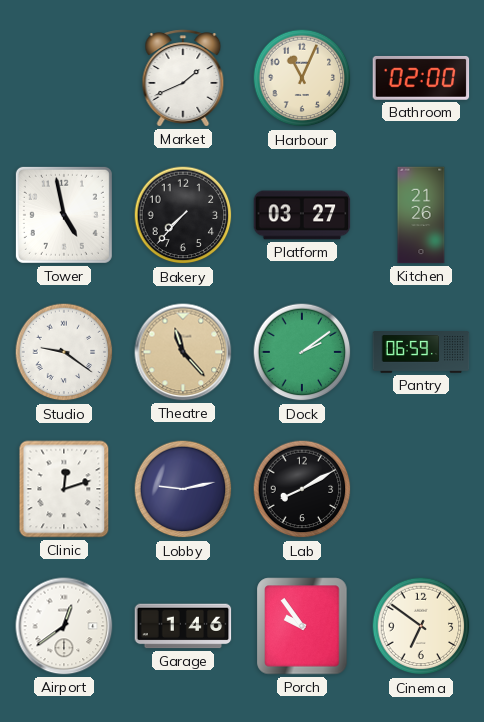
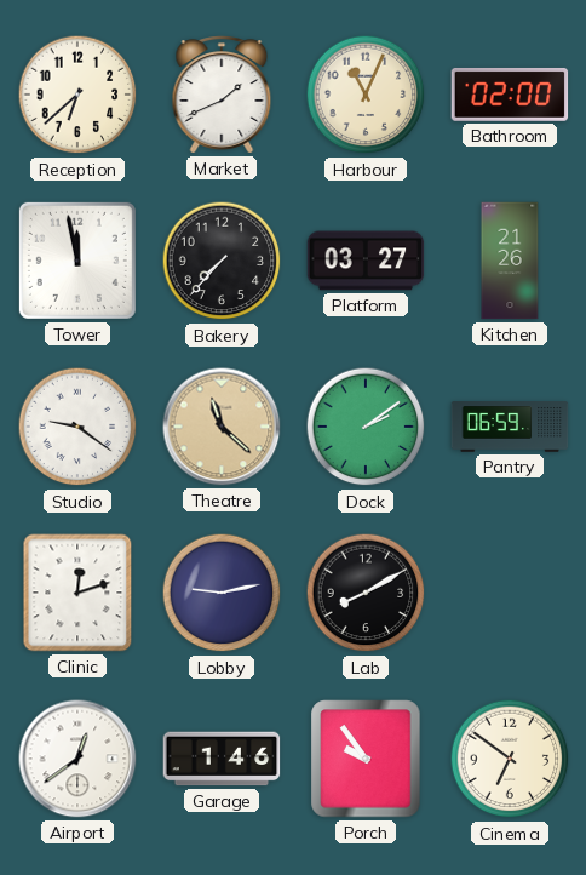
Reception: none -> 6:38 (77, 95)
Tower: 4:58 -> 11:58 (77, 261)
Theatre: 11:23 -> 11:22 (222, 427)
